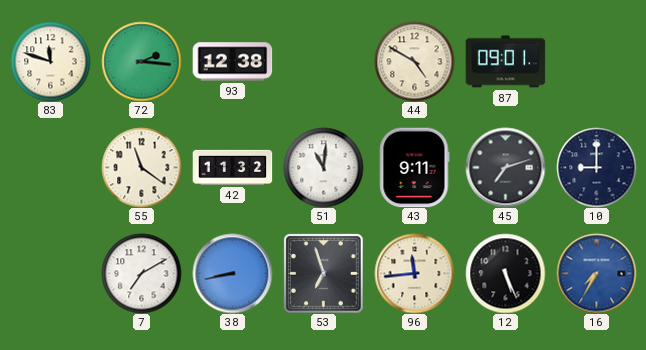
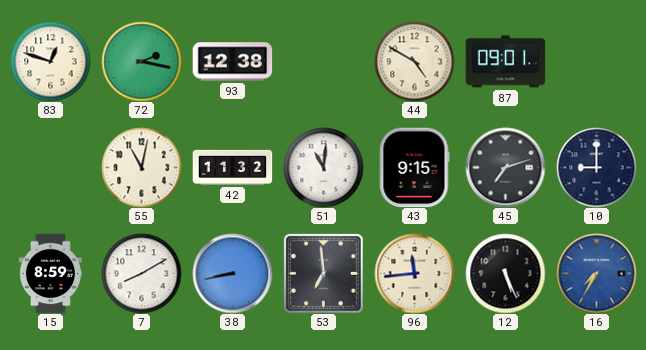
83: 11:48 -> 12:48 (50, 61)
72: 2:16 -> 2:17 (141, 61)
55: 11:21 -> 11:02 (141, 167)
43: 9:11 -> 9:15 (415, 167)
15: none -> 8:59 (50, 273)
7: 7:10 -> 8:10 (141, 273)
53: 6:57 -> 6:59 (324, 274)
